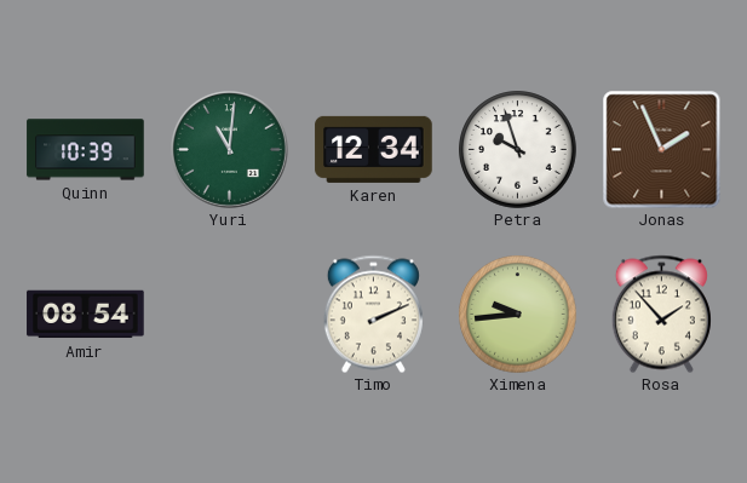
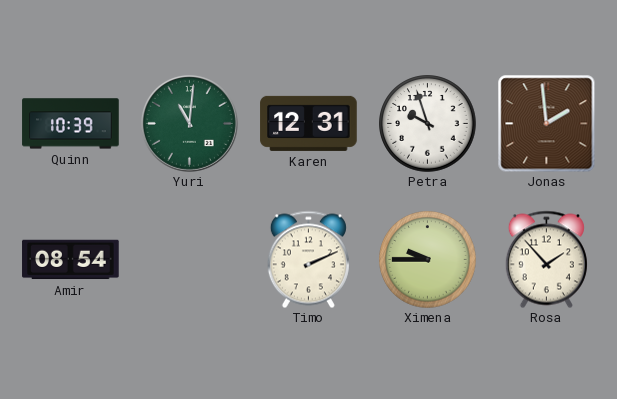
Karen: 12:34 -> 12:31 (309, 123)
Jonas: 1:56 -> 1:59 (546, 123)
Ximena: 9:44 -> 9:45 (428, 260)
